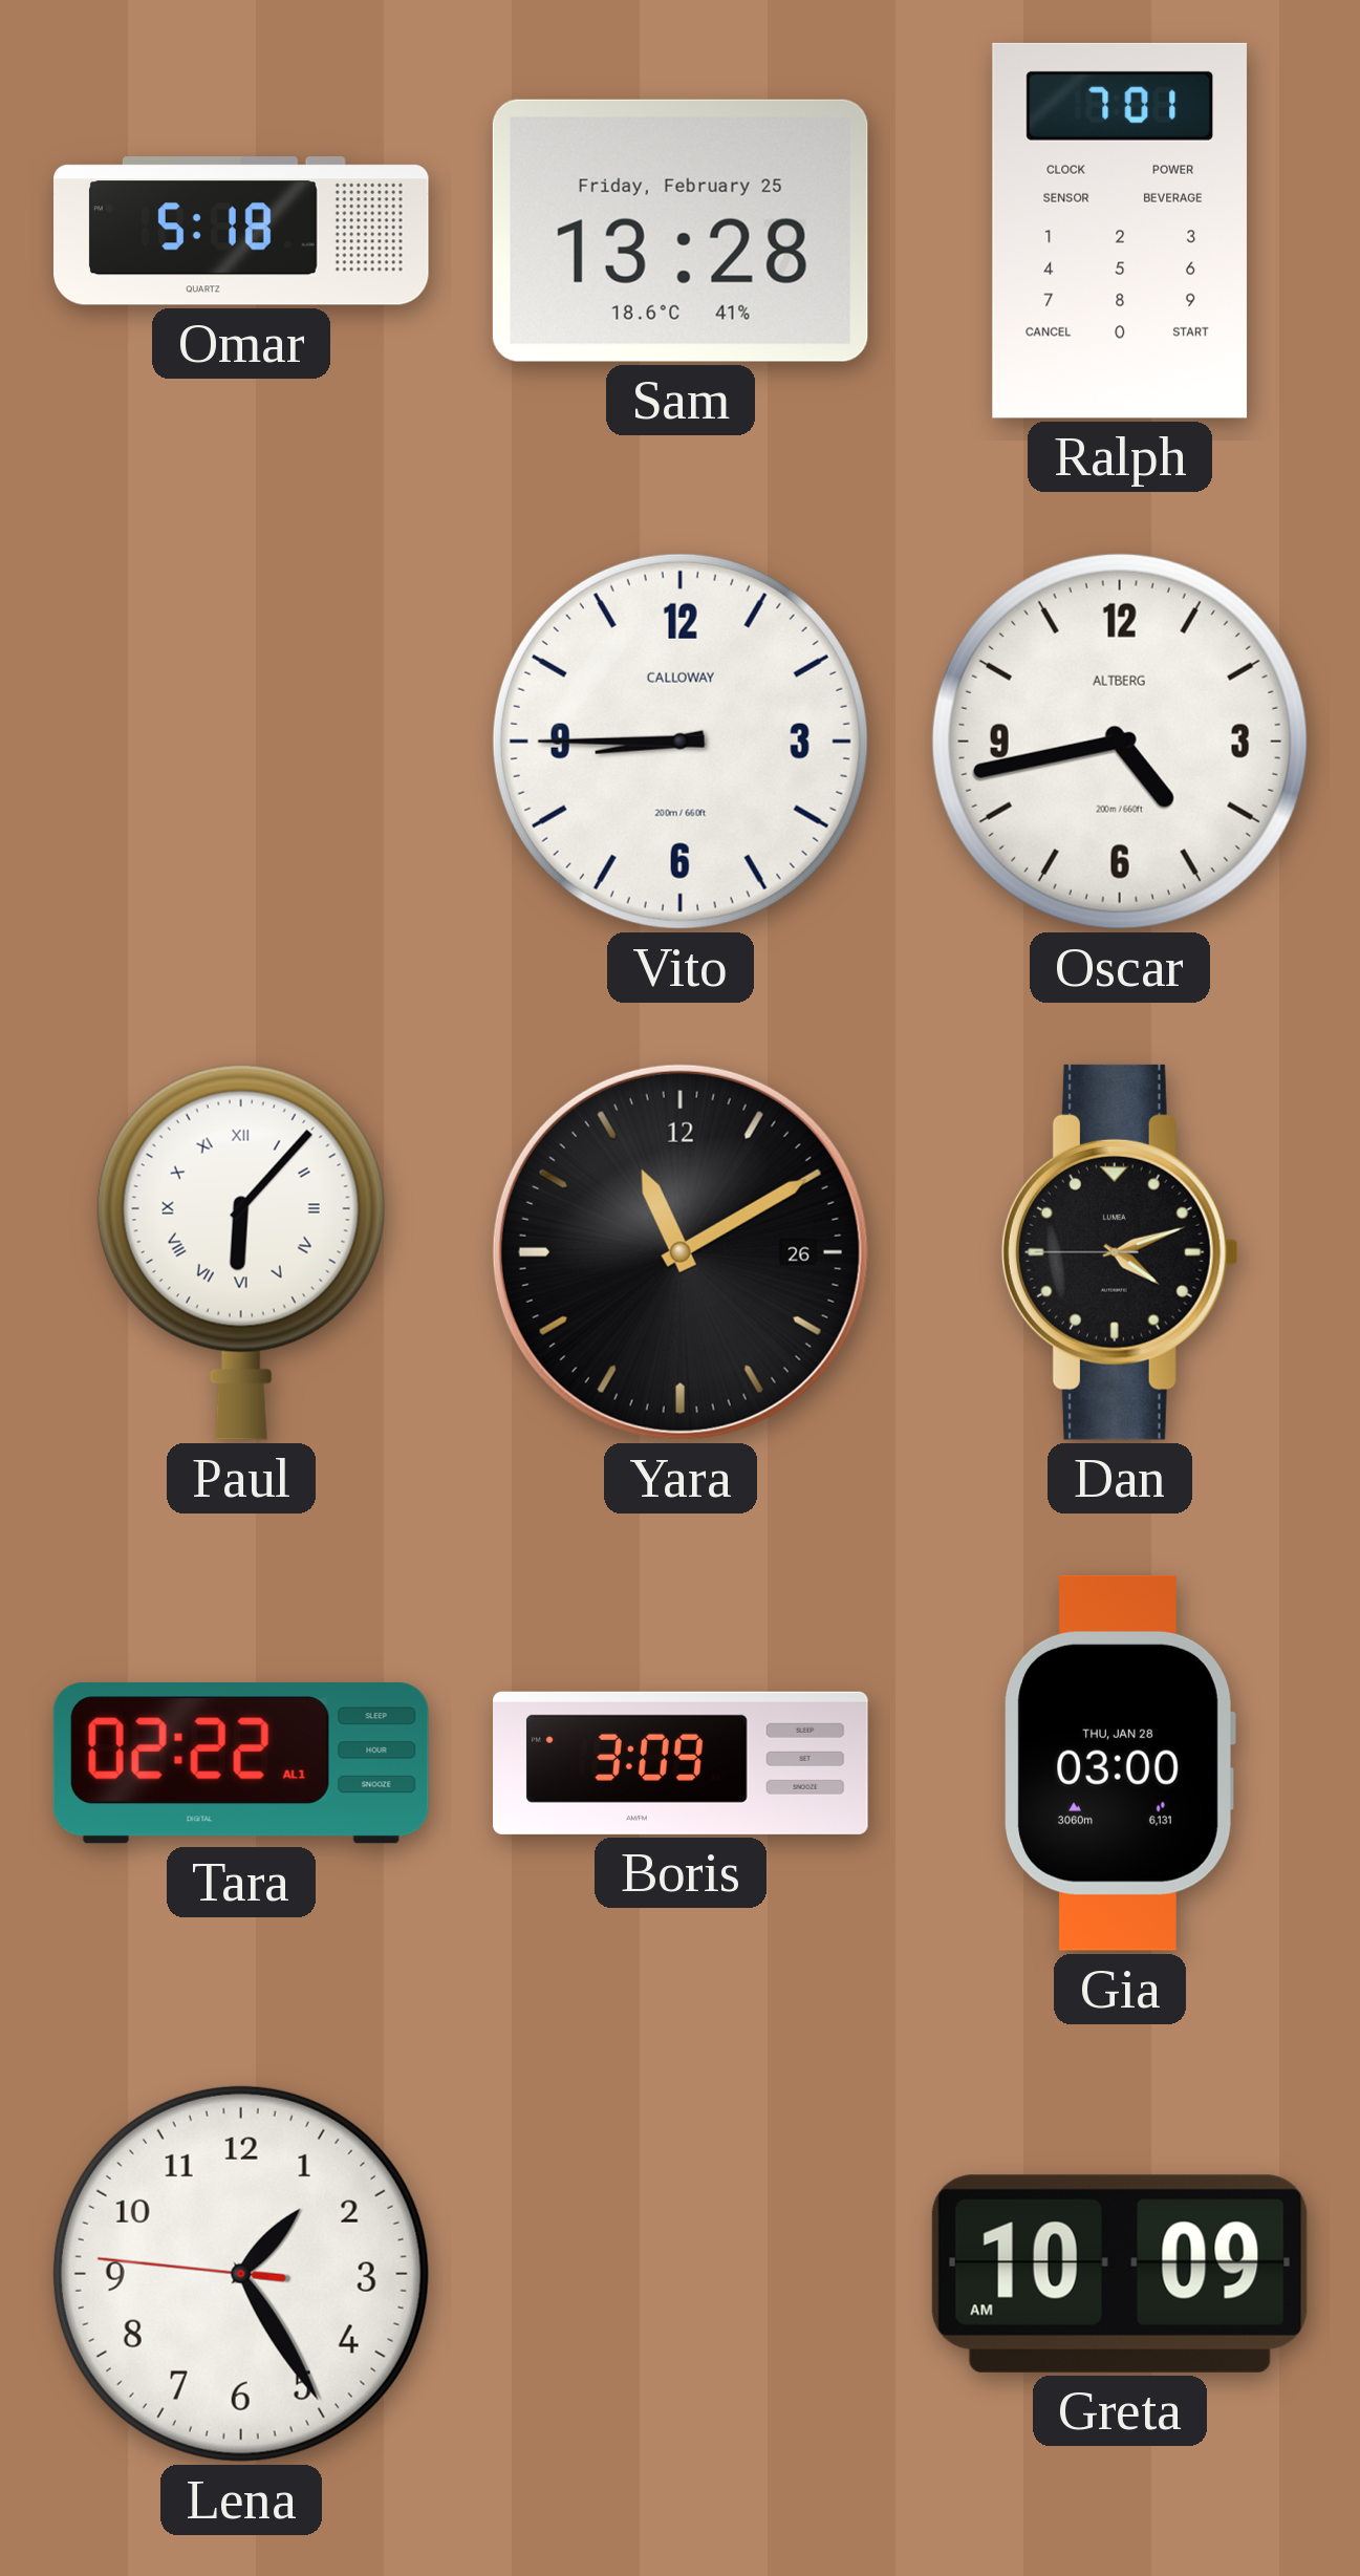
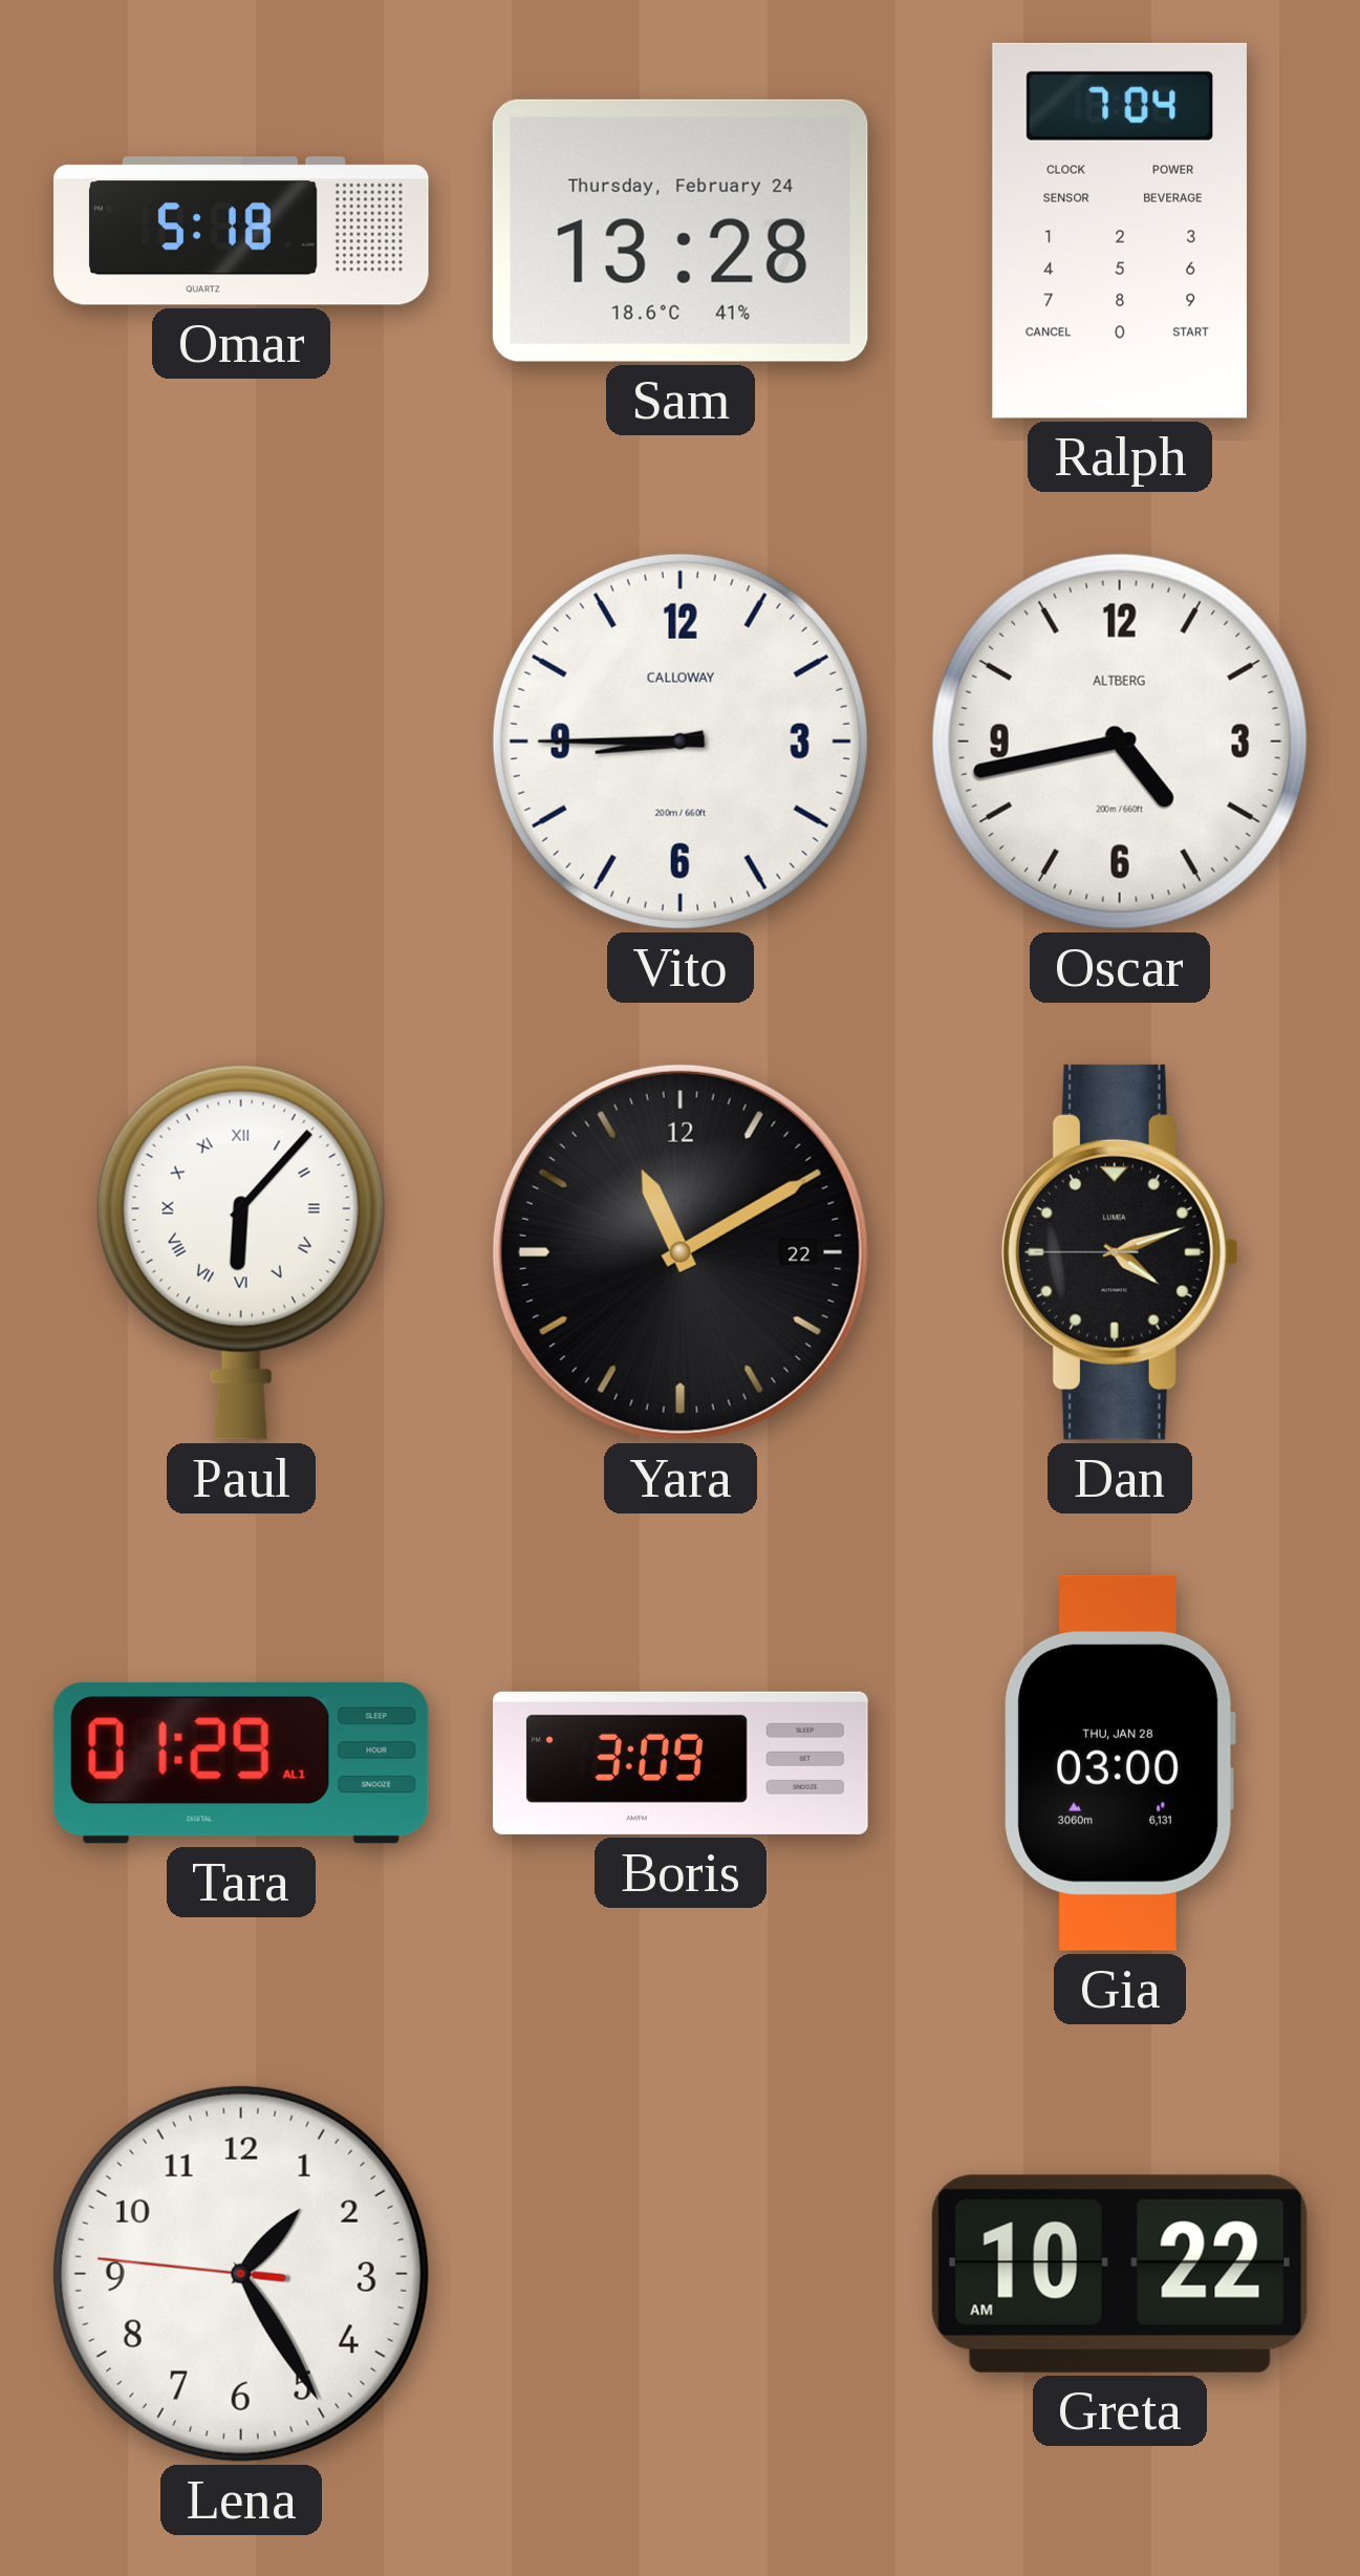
Sam date: Friday, February 25 -> Thursday, February 24 (681, 231)
Ralph: 7:01 -> 7:04 (1120, 231)
Yara date: 26 -> 22 (681, 1252)
Tara: 02:22 -> 01:29 (241, 1764)
Greta: 10:09 -> 10:22 (1120, 2274)
